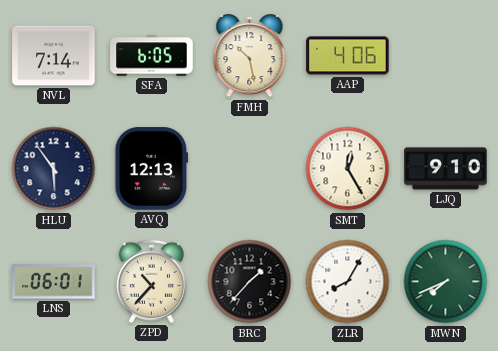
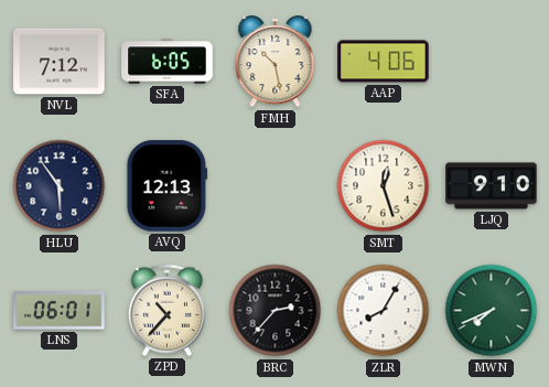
NVL: 7:14 -> 7:12 (60, 62)
SMT: 12:25 -> 12:27 (384, 186)
BRC: 1:37 -> 2:37 (276, 311)
